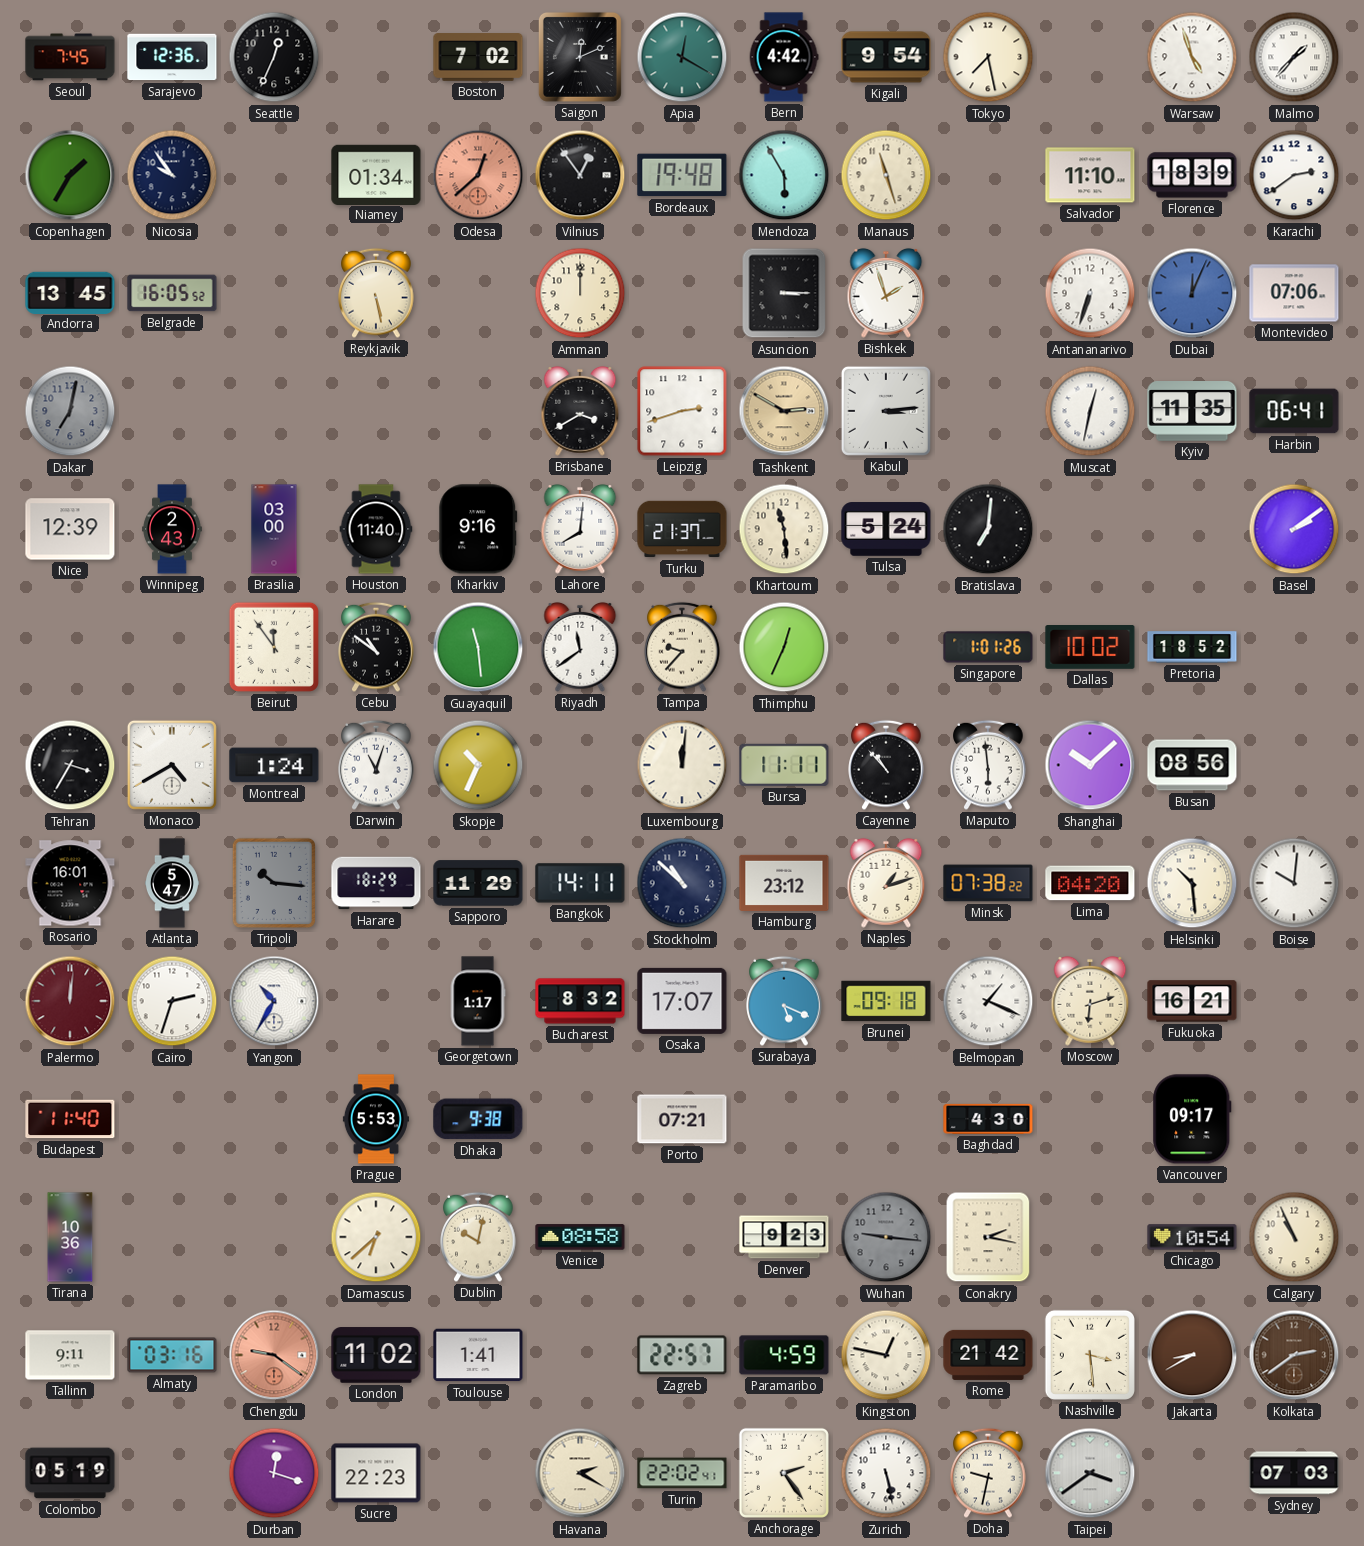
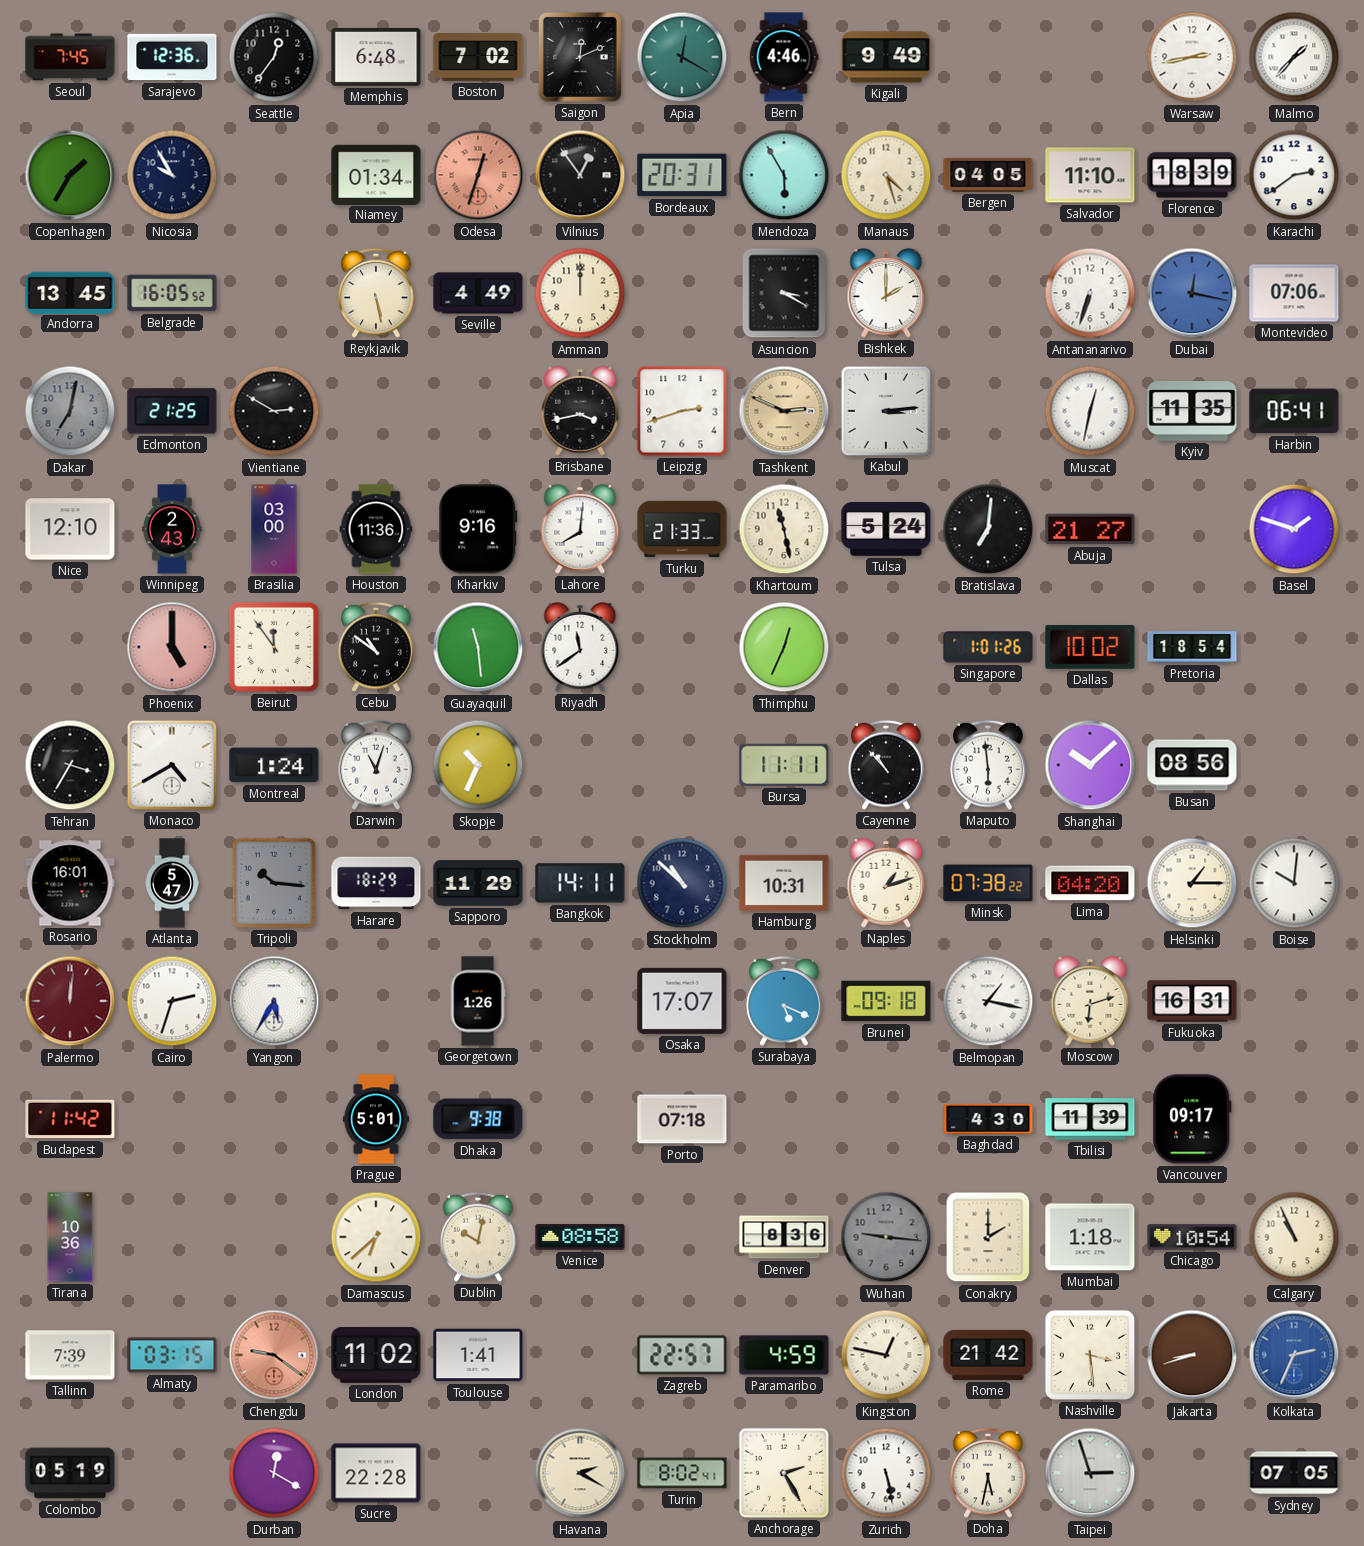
Seattle: 12:34 -> 12:36 (274, 57)
Memphis: none -> 6:48 (376, 57)
Bern: 4:42 -> 4:46 (784, 57)
Kigali: 9:54 -> 9:49 (886, 57)
Tokyo: 7:28 -> none (988, 57)
Warsaw: 4:57 -> 2:43 (1192, 57)
Nicosia: 9:54 -> 9:55 (172, 175)
Odesa: 12:38 -> 12:33 (478, 175)
Bordeaux: 19:48 -> 20:31 (682, 175)
Manaus: 11:27 -> 4:27 (886, 175)
Bergen: none -> 04:05 (988, 175)
Seville: none -> 4:49 (478, 293)
Asuncion: 3:15 -> 3:20 (784, 293)
Bishkek: 1:57 -> 2:00 (886, 293)
Dubai: 12:04 -> 12:17 (1192, 293)
Edmonton: none -> 21:25 (172, 411)
Vientiane: none -> 2:50 (274, 411)
Brisbane: 3:40 -> 3:43 (580, 411)
Tashkent: 2:50 -> 2:49 (784, 411)
Nice: 12:39 -> 12:10 (70, 529)
Houston: 11:40 -> 11:36 (376, 529)
Turku: 21:37 -> 21:33 (682, 529)
Khartoum: 11:29 -> 11:28 (784, 529)
Abuja: none -> 21:27 (1090, 529)
Basel: 2:09 -> 1:48 (1294, 529)
Phoenix: none -> 5:00 (172, 647)
Tampa: 9:37 -> none (682, 647)
Pretoria: 18:52 -> 18:54 (1192, 647)
Luxembourg: 12:01 -> none (682, 765)
Hamburg: 23:12 -> 10:31 (784, 883)
Helsinki: 10:29 -> 1:15 (1192, 883)
Yangon: 10:35 -> 5:35 (274, 1001)
Georgetown: 1:17 -> 1:26 (478, 1001)
Bucharest: 8:32 -> none (580, 1001)
Belmopan: 1:19 -> 1:17 (988, 1001)
Fukuoka: 16:21 -> 16:31 (1192, 1001)
Budapest: 11:40 -> 11:42 (70, 1119)
Prague: 5:53 -> 5:01 (376, 1119)
Porto: 07:21 -> 07:18 (682, 1119)
Tbilisi: none -> 11:39 (1090, 1119)
Denver: 9:23 -> 8:36 (784, 1237)
Conakry: 2:17 -> 2:00 (988, 1237)
Mumbai: none -> 1:18 (1090, 1237)
Tallinn: 9:11 -> 7:39 (70, 1355)
Almaty: 03:16 -> 03:15 (172, 1355)
Jakarta: 8:40 -> 8:42 (1192, 1355)
Kolkata: 2:39 -> 2:34 (1294, 1355)
Kolkata dial: brown -> blue (1294, 1355)
Durban: 12:18 -> 12:20 (274, 1473)
Sucre: 22:23 -> 22:28 (376, 1473)
Turin: 22:02 -> 8:02 (682, 1473)
Anchorage: 2:24 -> 2:25 (784, 1473)
Doha: 9:32 -> 5:32 (988, 1473)
Taipei: 3:39 -> 2:57 (1090, 1473)
Sydney: 07:03 -> 07:05 (1294, 1473)
